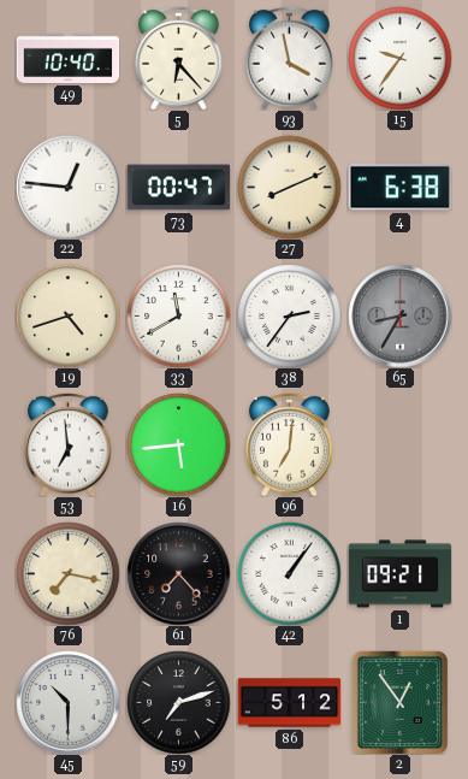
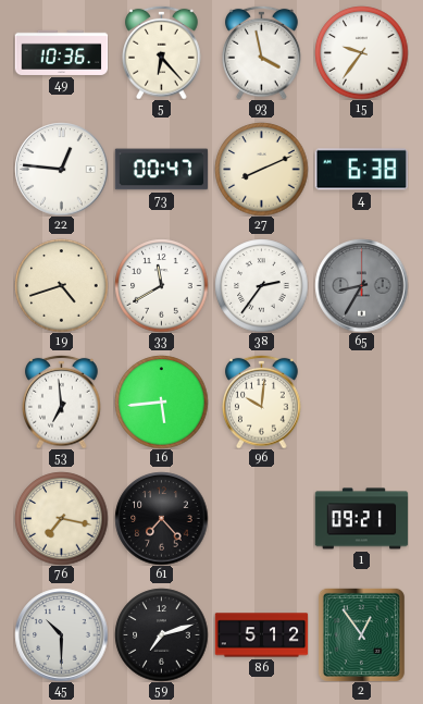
49: 10:40 -> 10:36 (61, 52)
96: 7:01 -> 10:01 (262, 402)
42: 1:06 -> none (289, 573)
